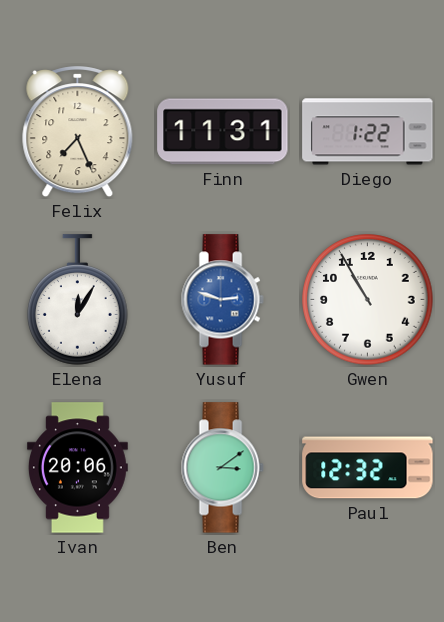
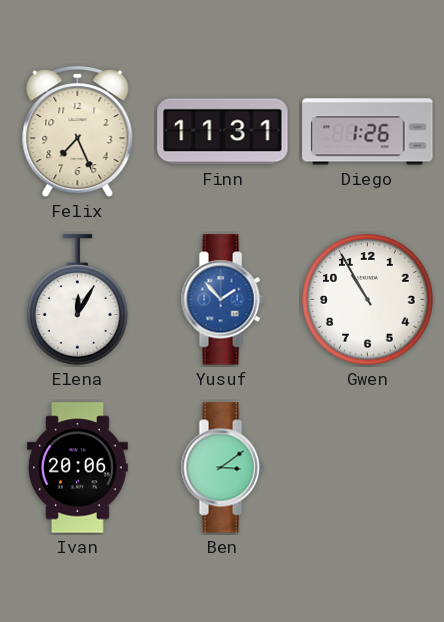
Diego: 1:22 -> 1:26 (368, 132)
Yusuf: 2:48 -> 1:53 (222, 300)
Paul: 12:32 -> none (368, 468)
